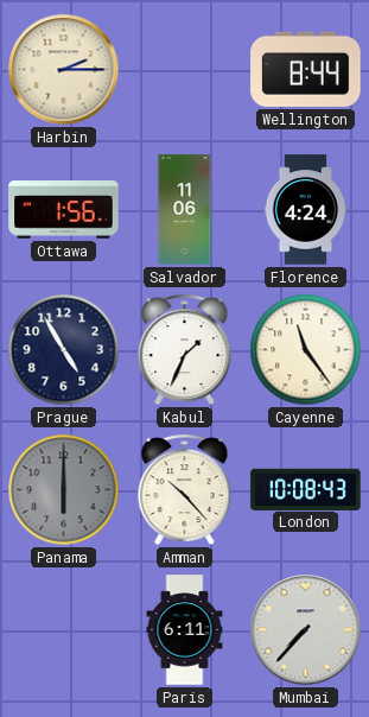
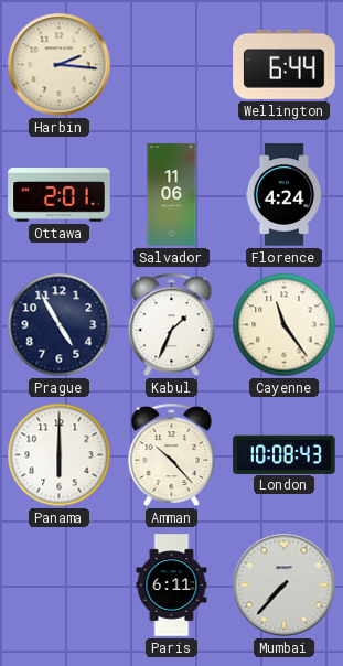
Harbin: 2:15 -> 2:16 (60, 65)
Wellington: 8:44 -> 6:44 (285, 64)
Ottawa: 1:56 -> 2:01 (60, 195)
Panama dial: grey -> white (60, 455)
